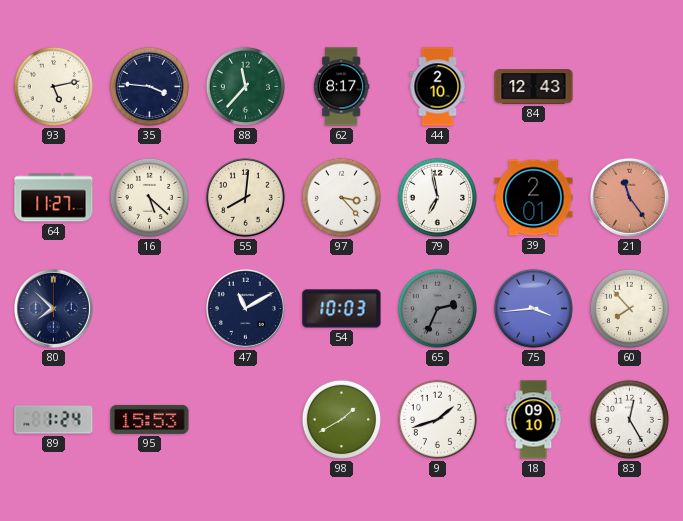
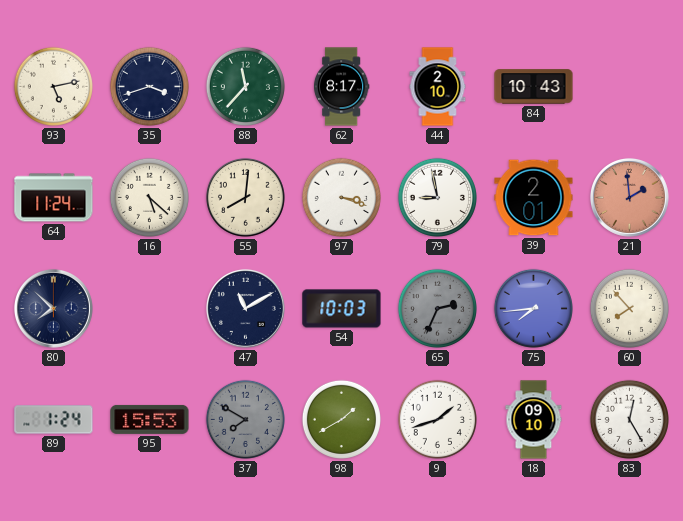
35: 3:46 -> 3:42 (149, 86)
84: 12:43 -> 10:43 (534, 87)
64: 11:27 -> 11:24 (54, 198)
97: 3:23 -> 3:18 (341, 197)
79: 6:58 -> 8:58 (437, 197)
21: 11:24 -> 1:59 (629, 197)
75: 3:44 -> 7:44 (533, 308)
37: none -> 7:50 (245, 419)
